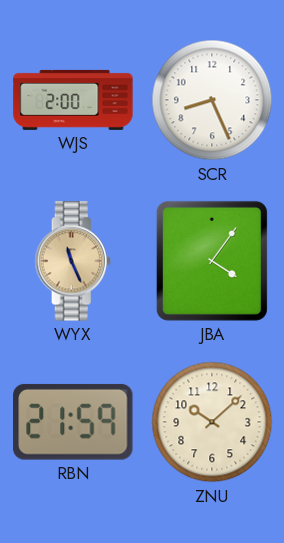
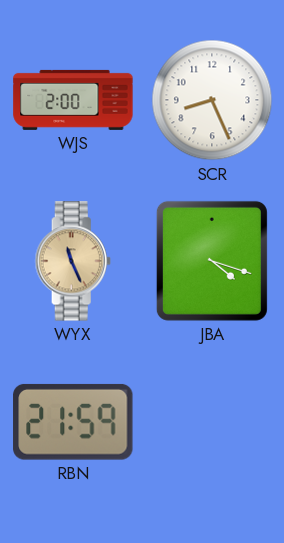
JBA: 4:06 -> 4:18 (212, 261)
ZNU: 10:08 -> none (212, 422)
